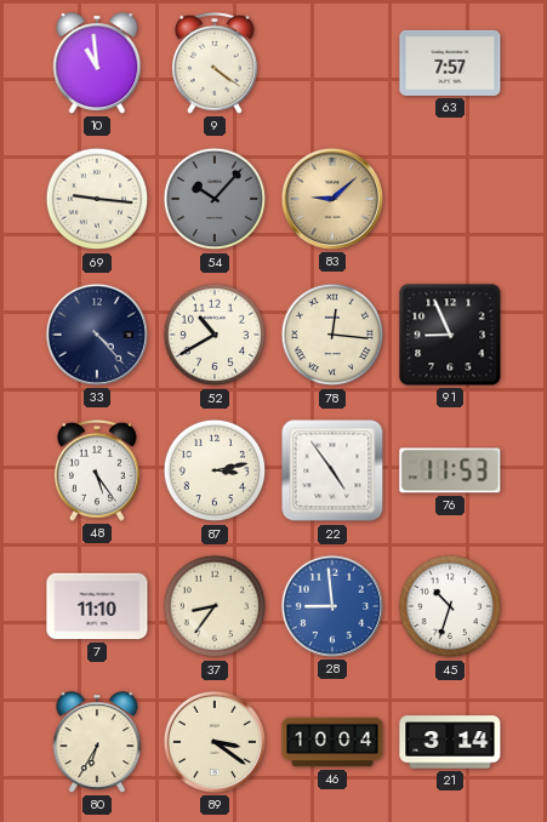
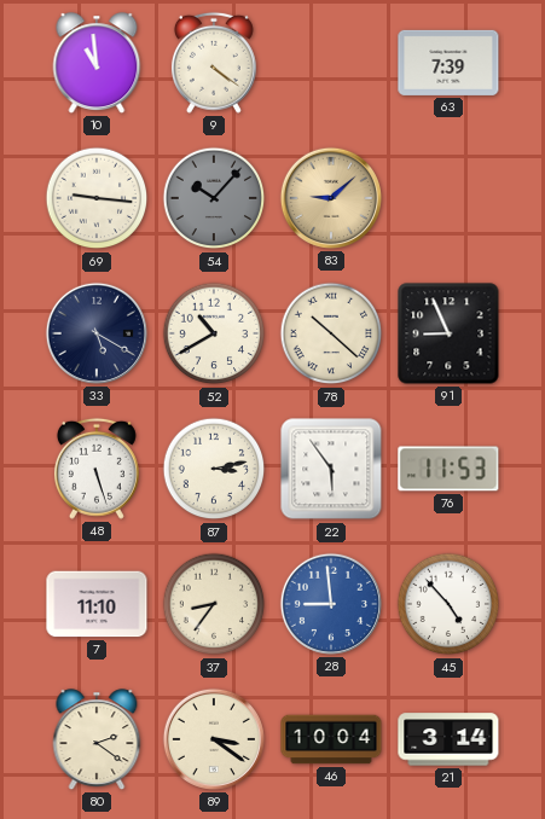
63: 7:57 -> 7:39 (448, 63)
33: 4:23 -> 5:20 (97, 333)
78: 12:16 -> 10:22 (331, 333)
48: 5:24 -> 5:27 (97, 469)
22: 4:54 -> 5:54 (331, 469)
45: 10:33 -> 4:53 (448, 604)
80: 6:35 -> 2:21 (97, 739)
